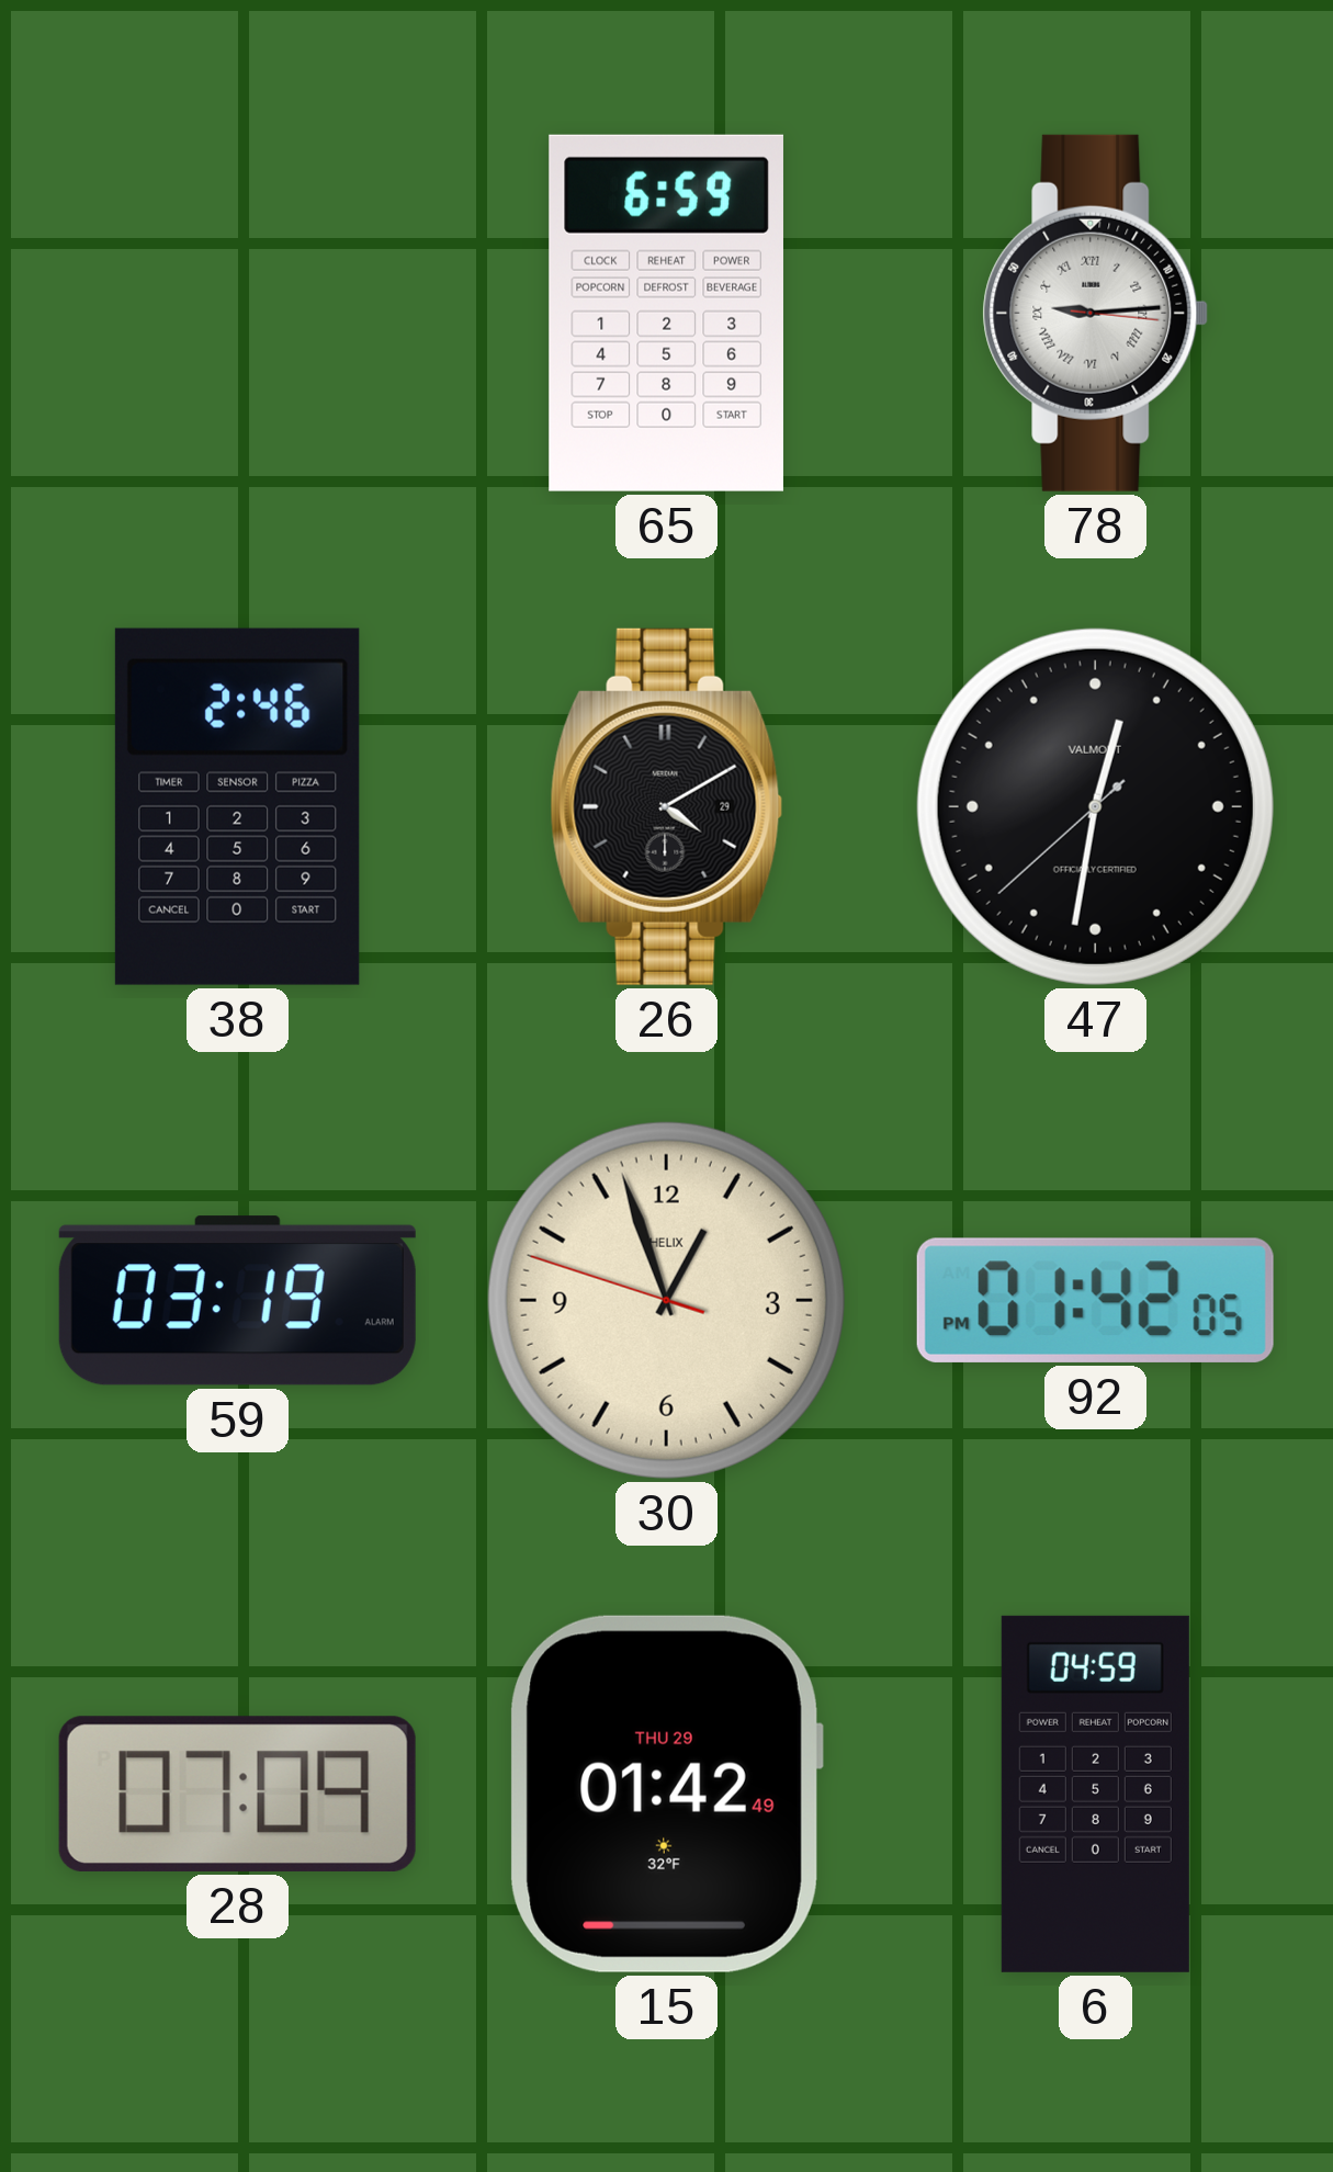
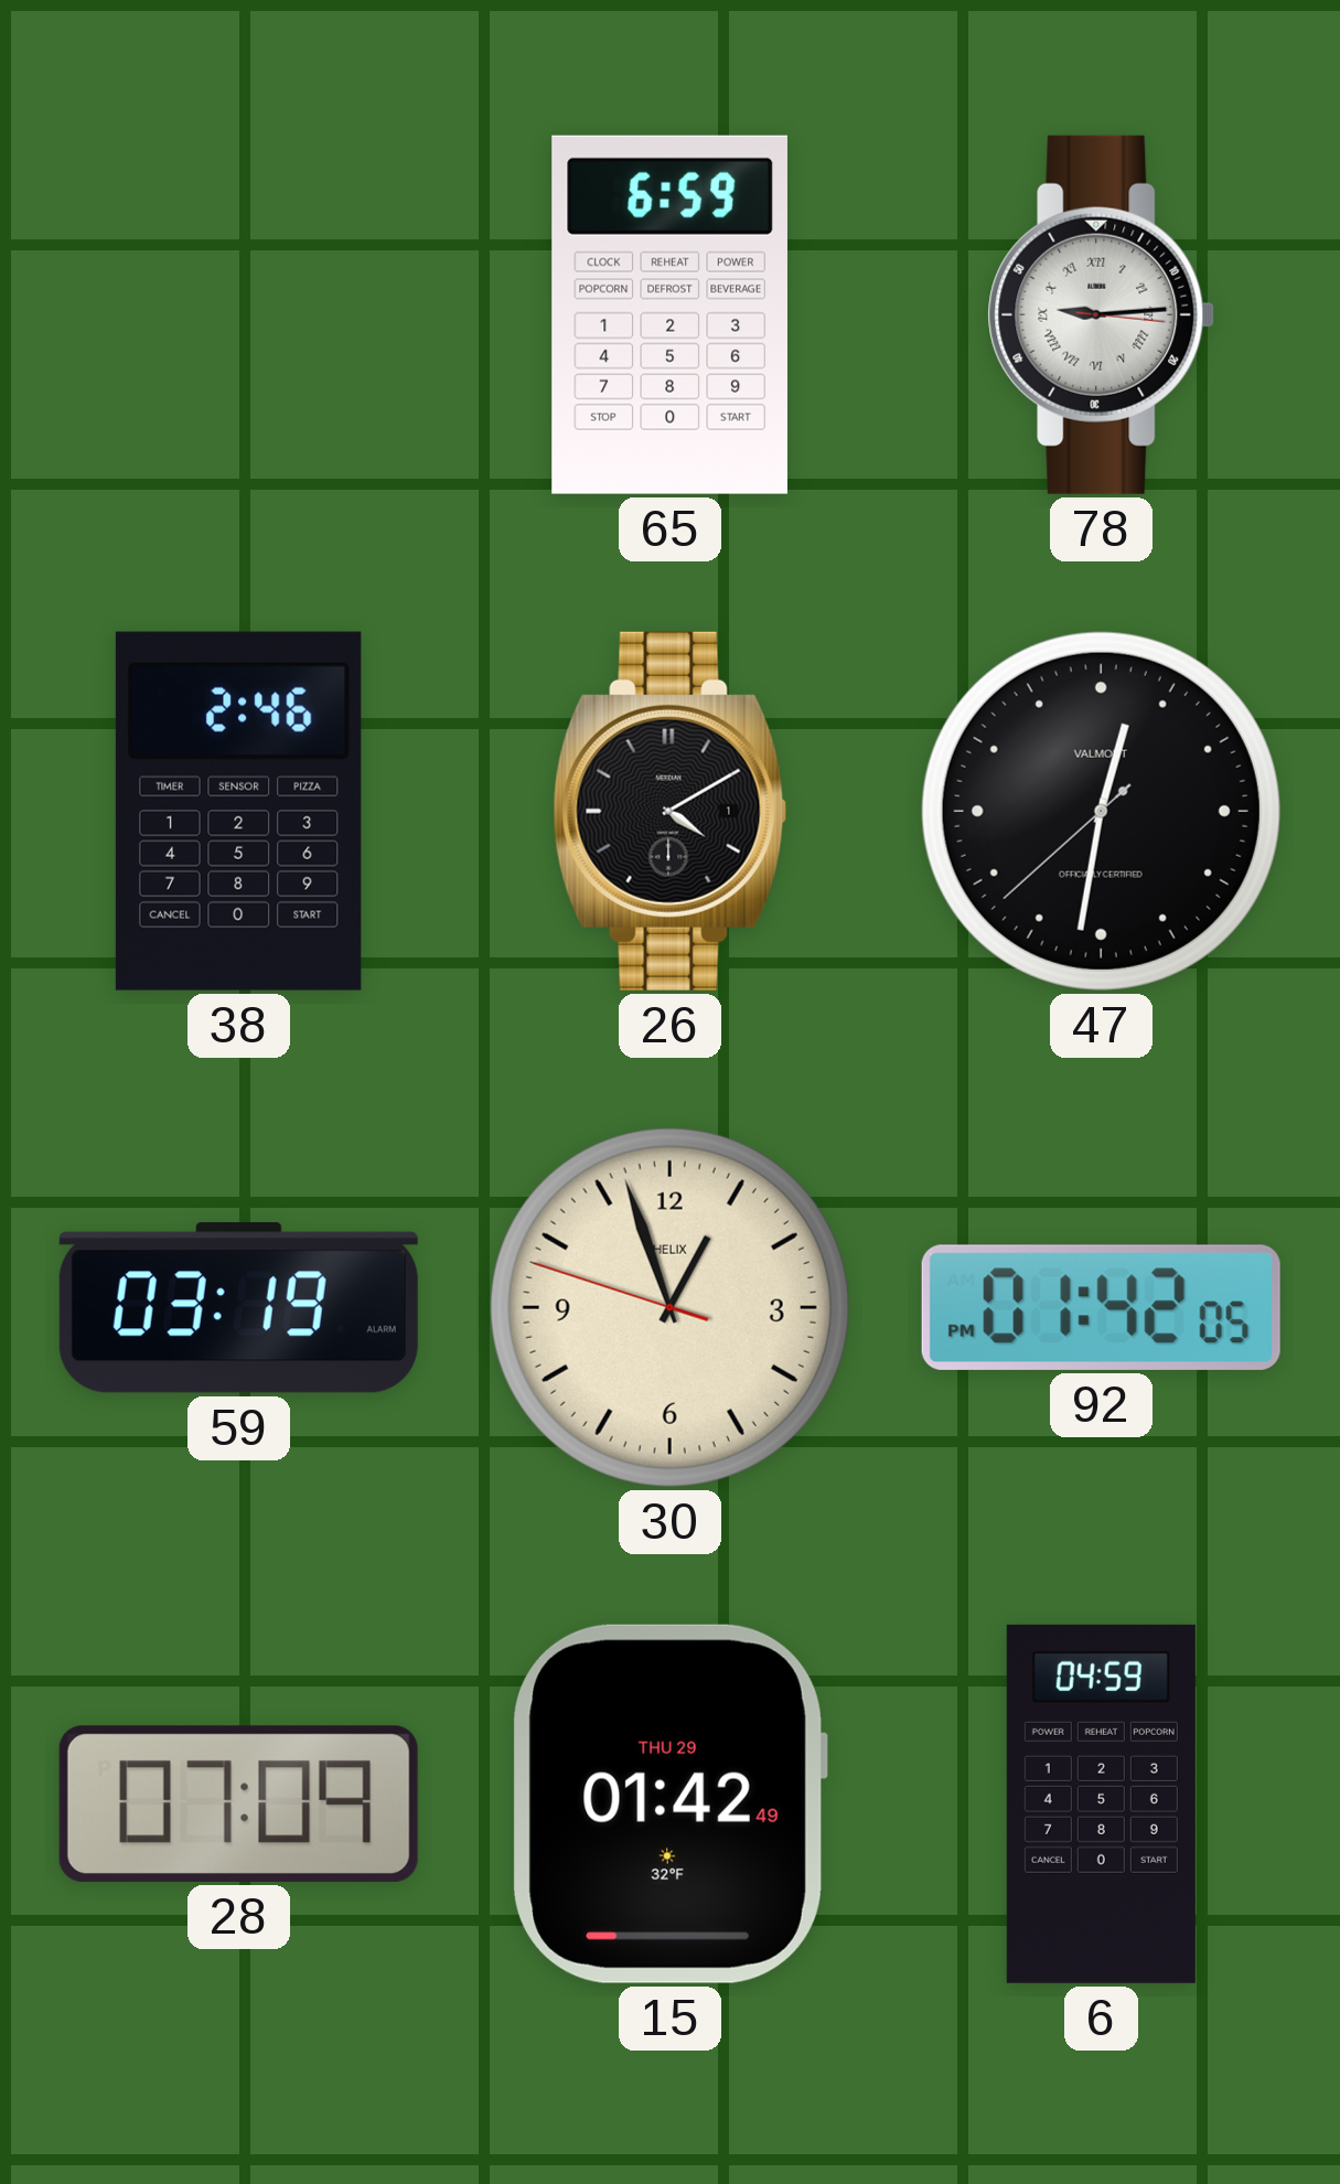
26 date: 29 -> 1 (671, 811)
